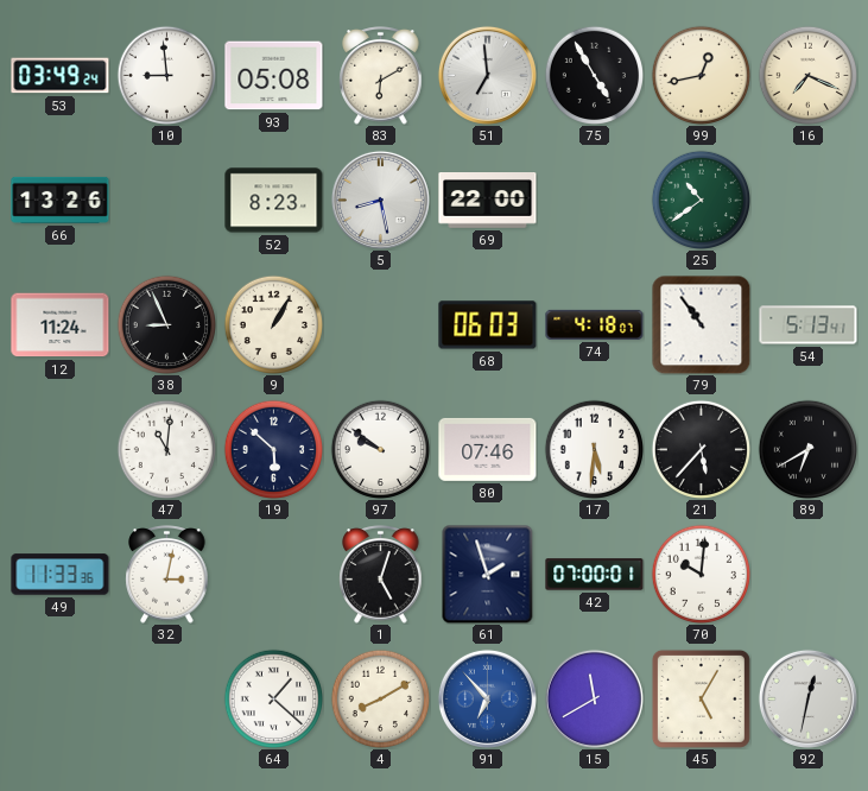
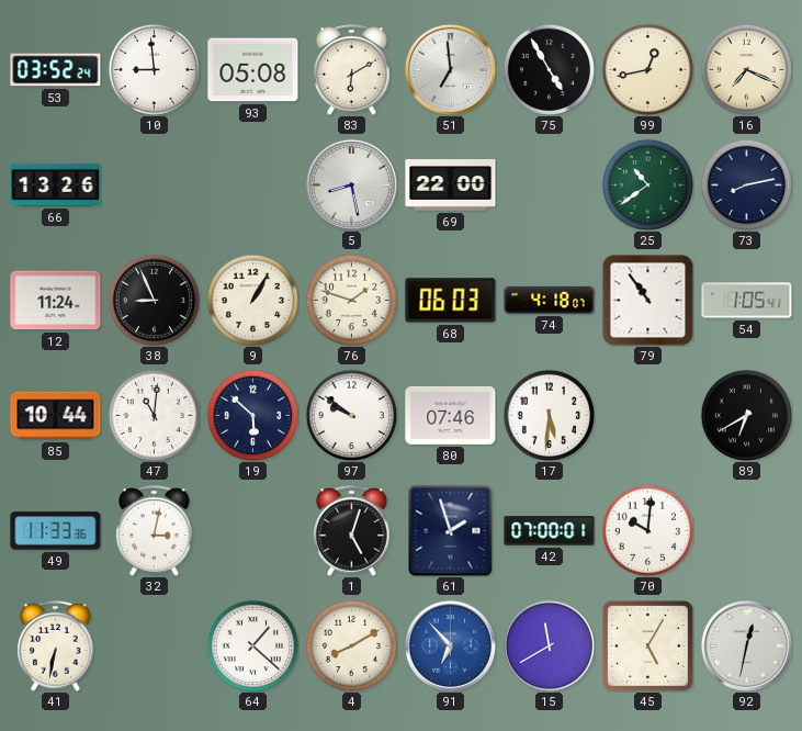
53: 03:49 -> 03:52 (56, 70)
52: 8:23 -> none (274, 201)
73: none -> 8:13 (746, 184)
76: none -> 1:48 (351, 300)
54: 5:13 -> 1:05 (747, 301)
85: none -> 10:44 (56, 416)
21: 5:37 -> none (701, 449)
41: none -> 6:32 (56, 646)
